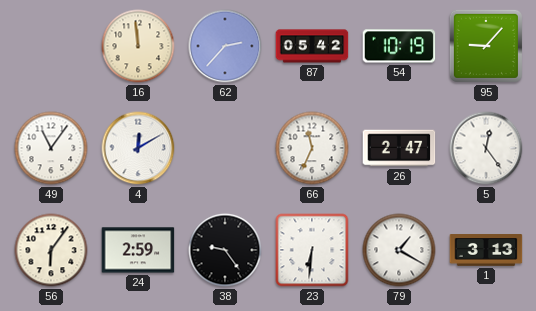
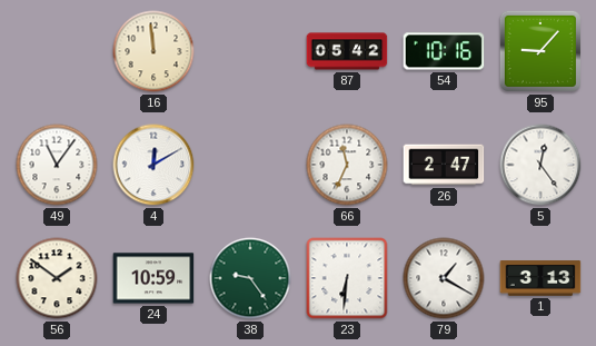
62: 2:37 -> none (225, 46)
54: 10:19 -> 10:16 (444, 51)
56: 6:06 -> 1:51 (57, 278)
24: 2:59 -> 10:59 (153, 278)
38 dial: black -> green (250, 278)
